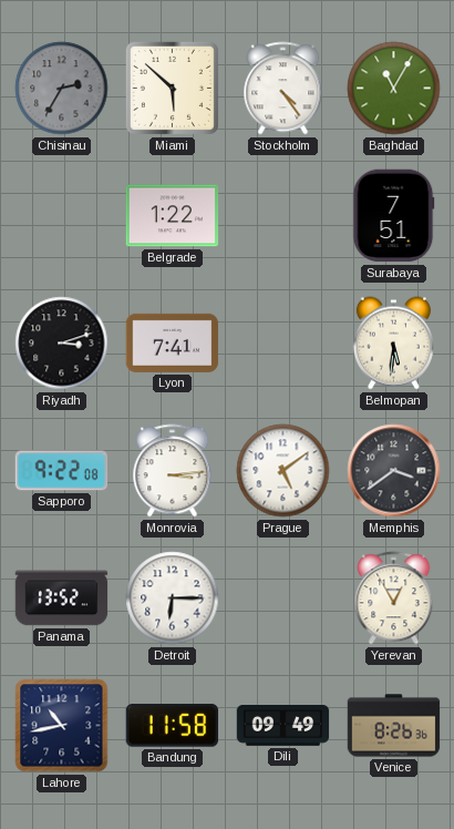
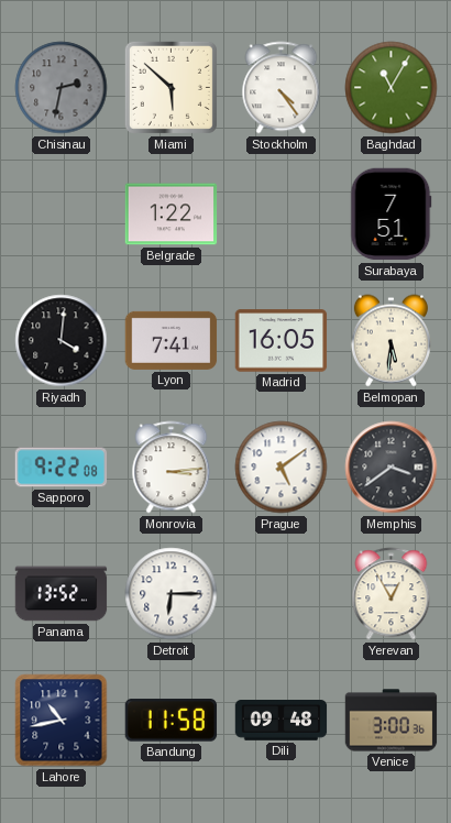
Chisinau: 2:35 -> 2:32 (62, 88)
Riyadh: 3:12 -> 4:01 (62, 341)
Madrid: none -> 16:05 (282, 341)
Dili: 09:49 -> 09:48 (282, 721)
Venice: 8:26 -> 3:00 (392, 721)
